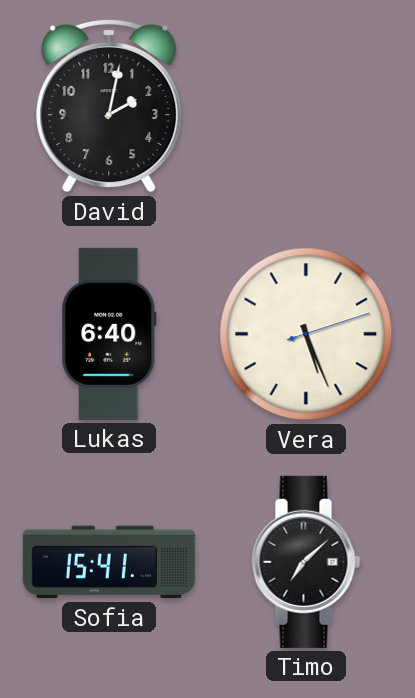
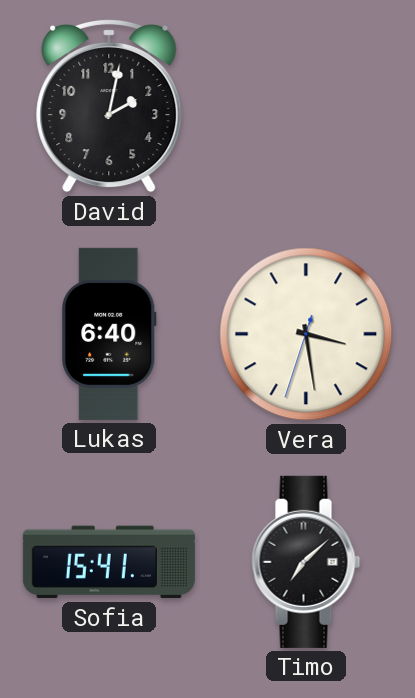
Vera: 5:26 -> 3:28 (306, 334)
